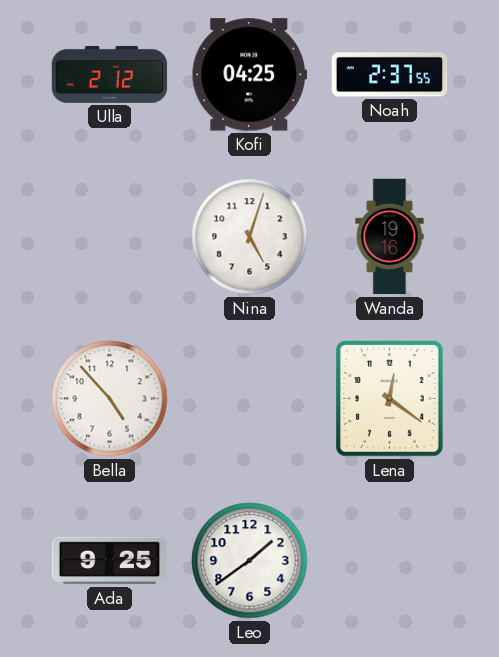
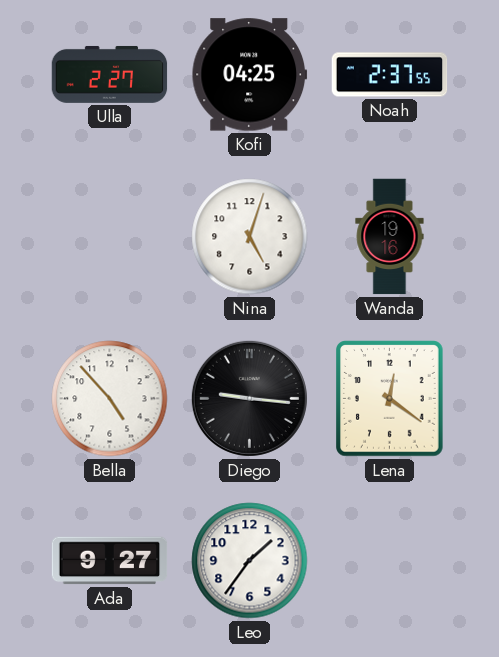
Ulla: 2:12 -> 2:27 (110, 74)
Diego: none -> 9:16 (249, 398)
Ada: 9:25 -> 9:27 (110, 561)
Leo: 1:39 -> 1:36 (250, 561)
